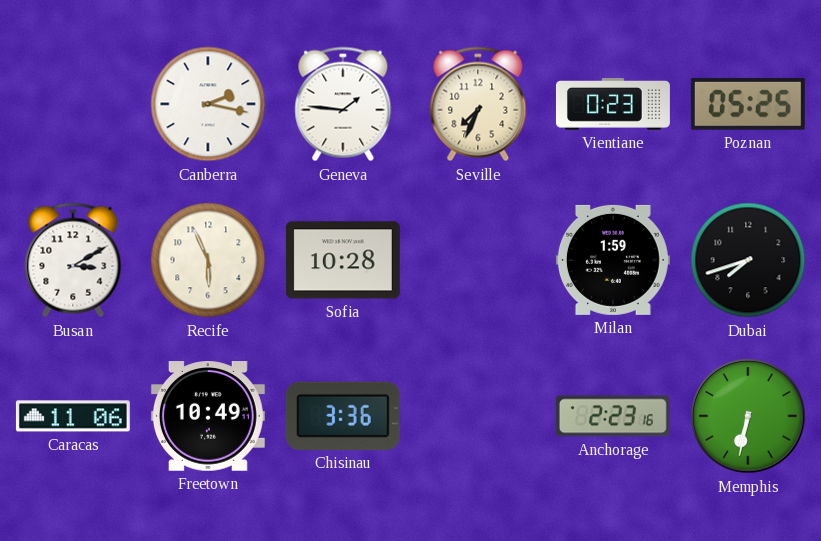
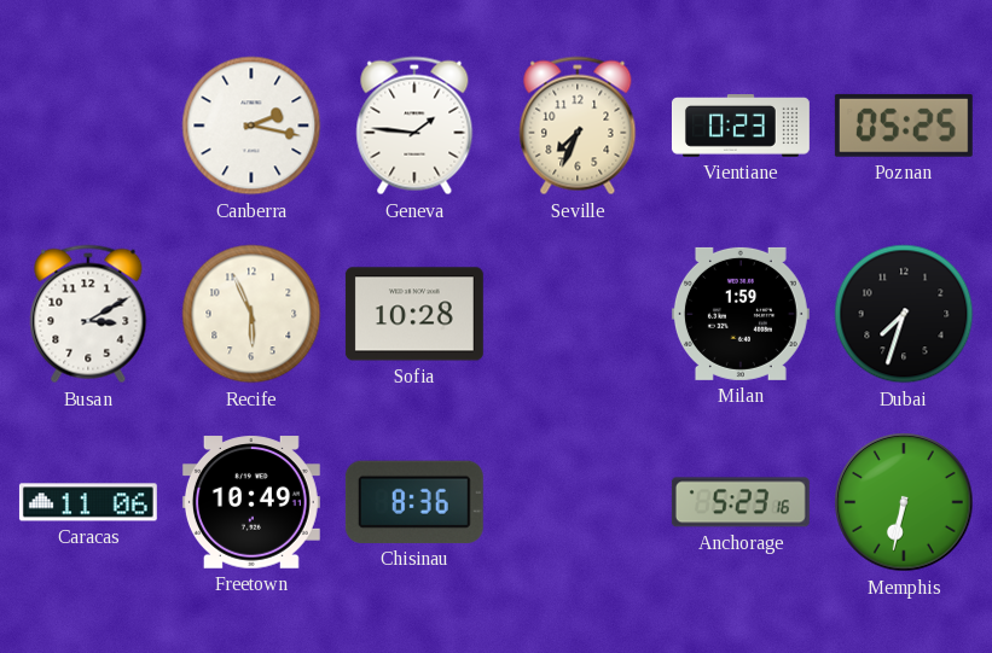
Dubai: 7:42 -> 7:33 (904, 314)
Chisinau: 3:36 -> 8:36 (414, 502)
Anchorage: 2:23 -> 5:23 (741, 502)
